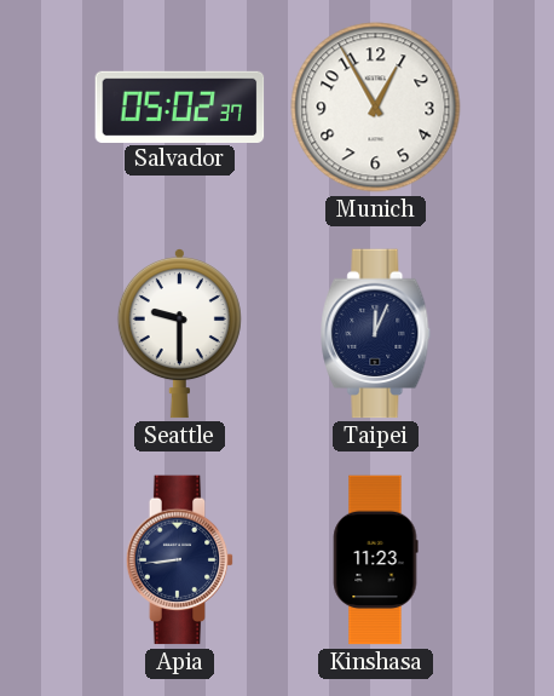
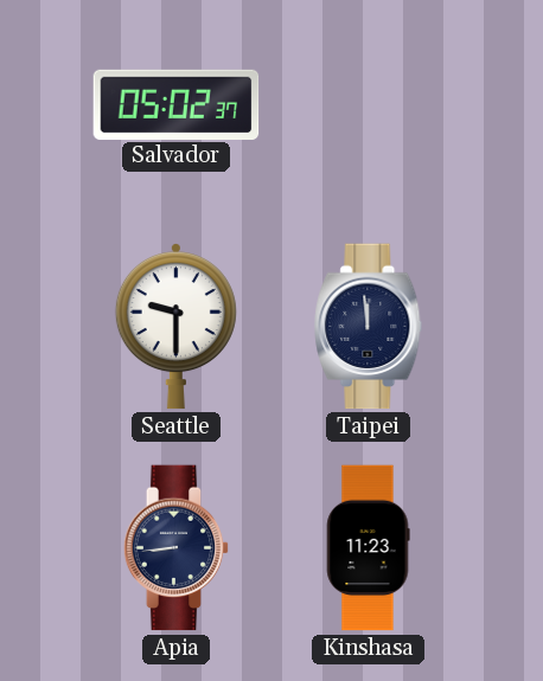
Munich: 12:55 -> none (376, 108)
Taipei: 12:04 -> 11:59 (369, 327)
